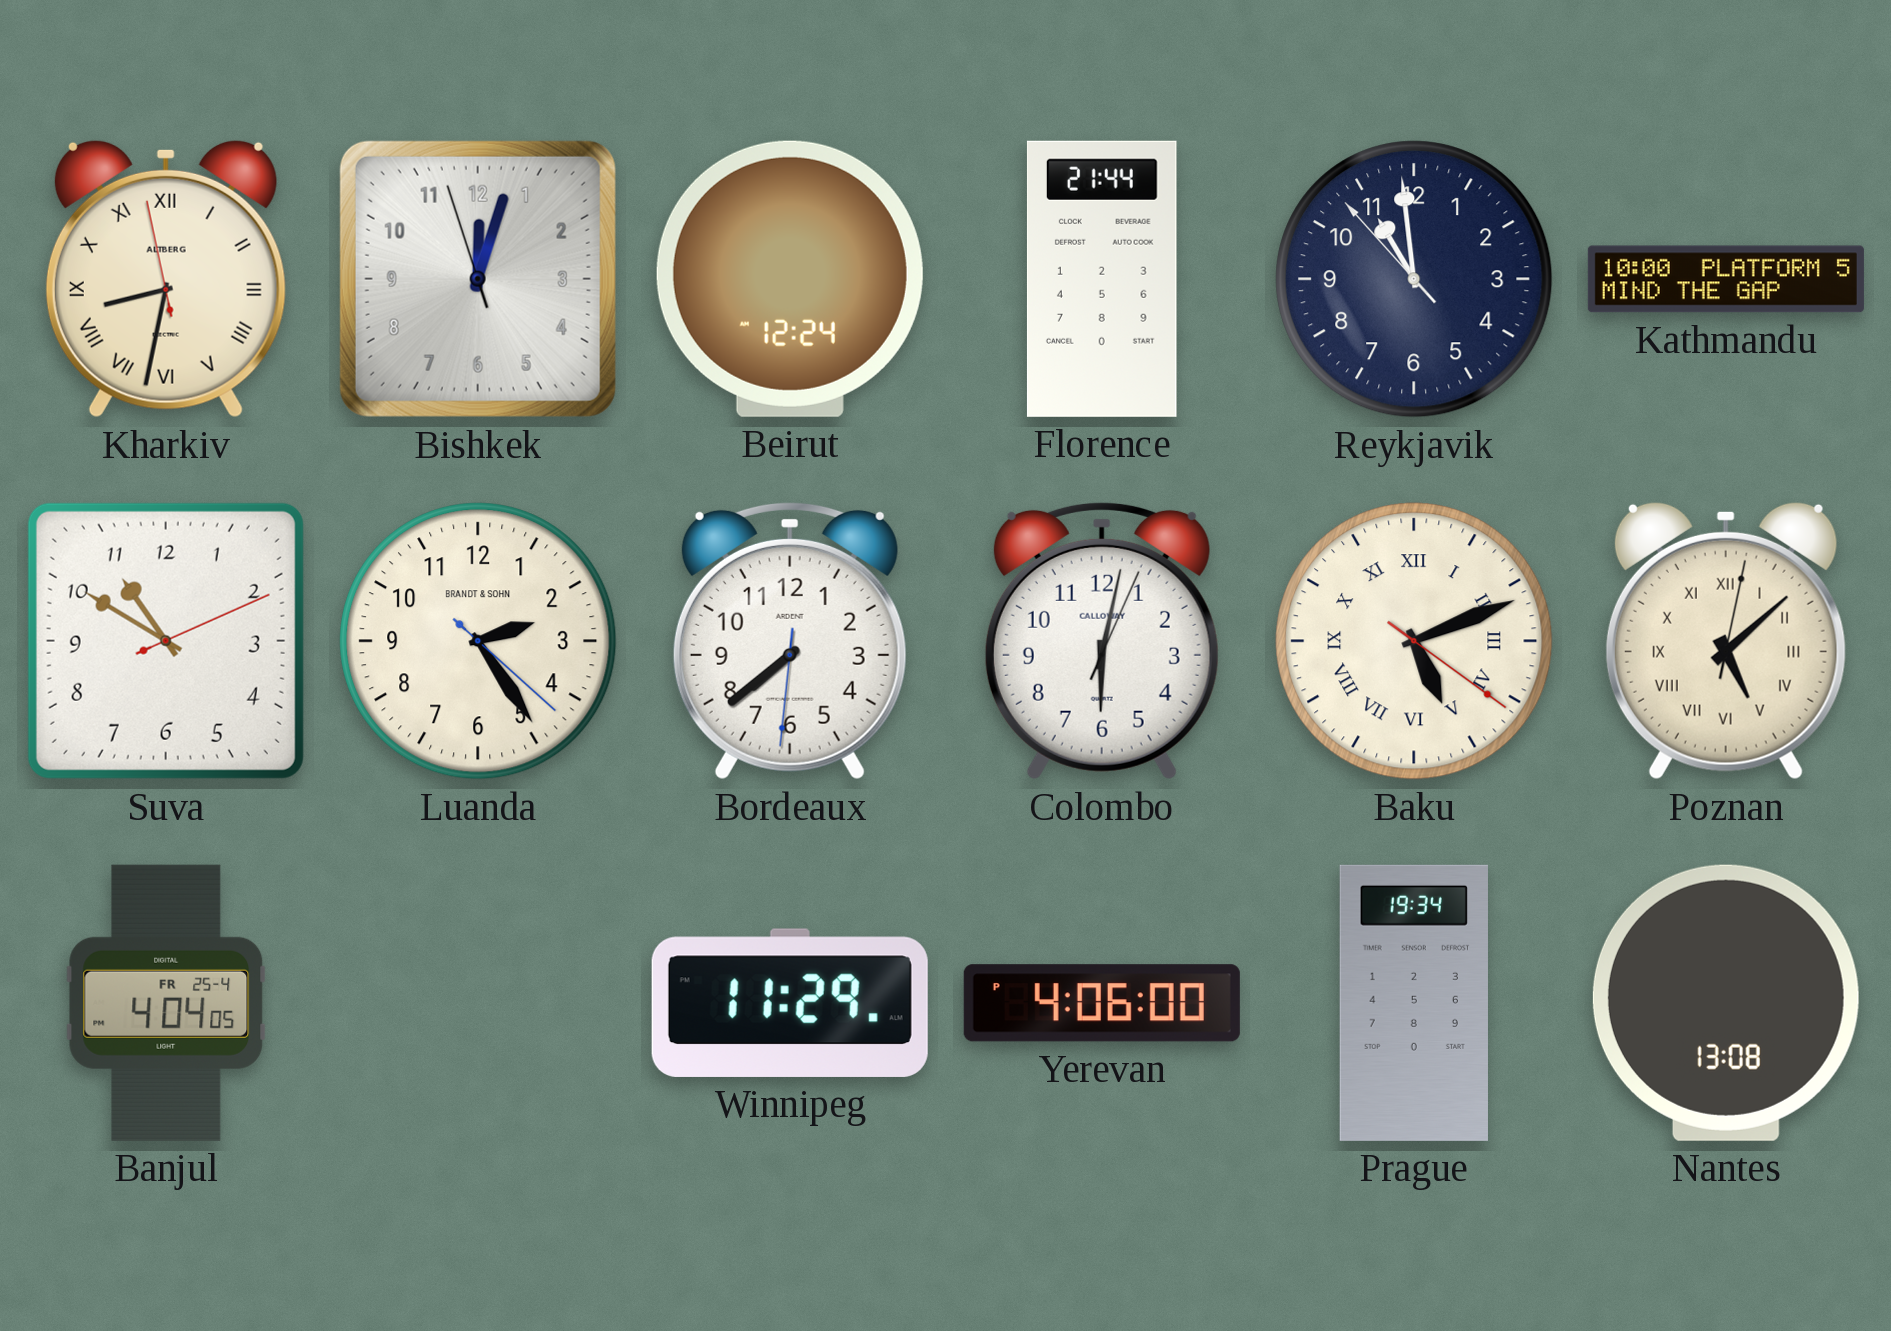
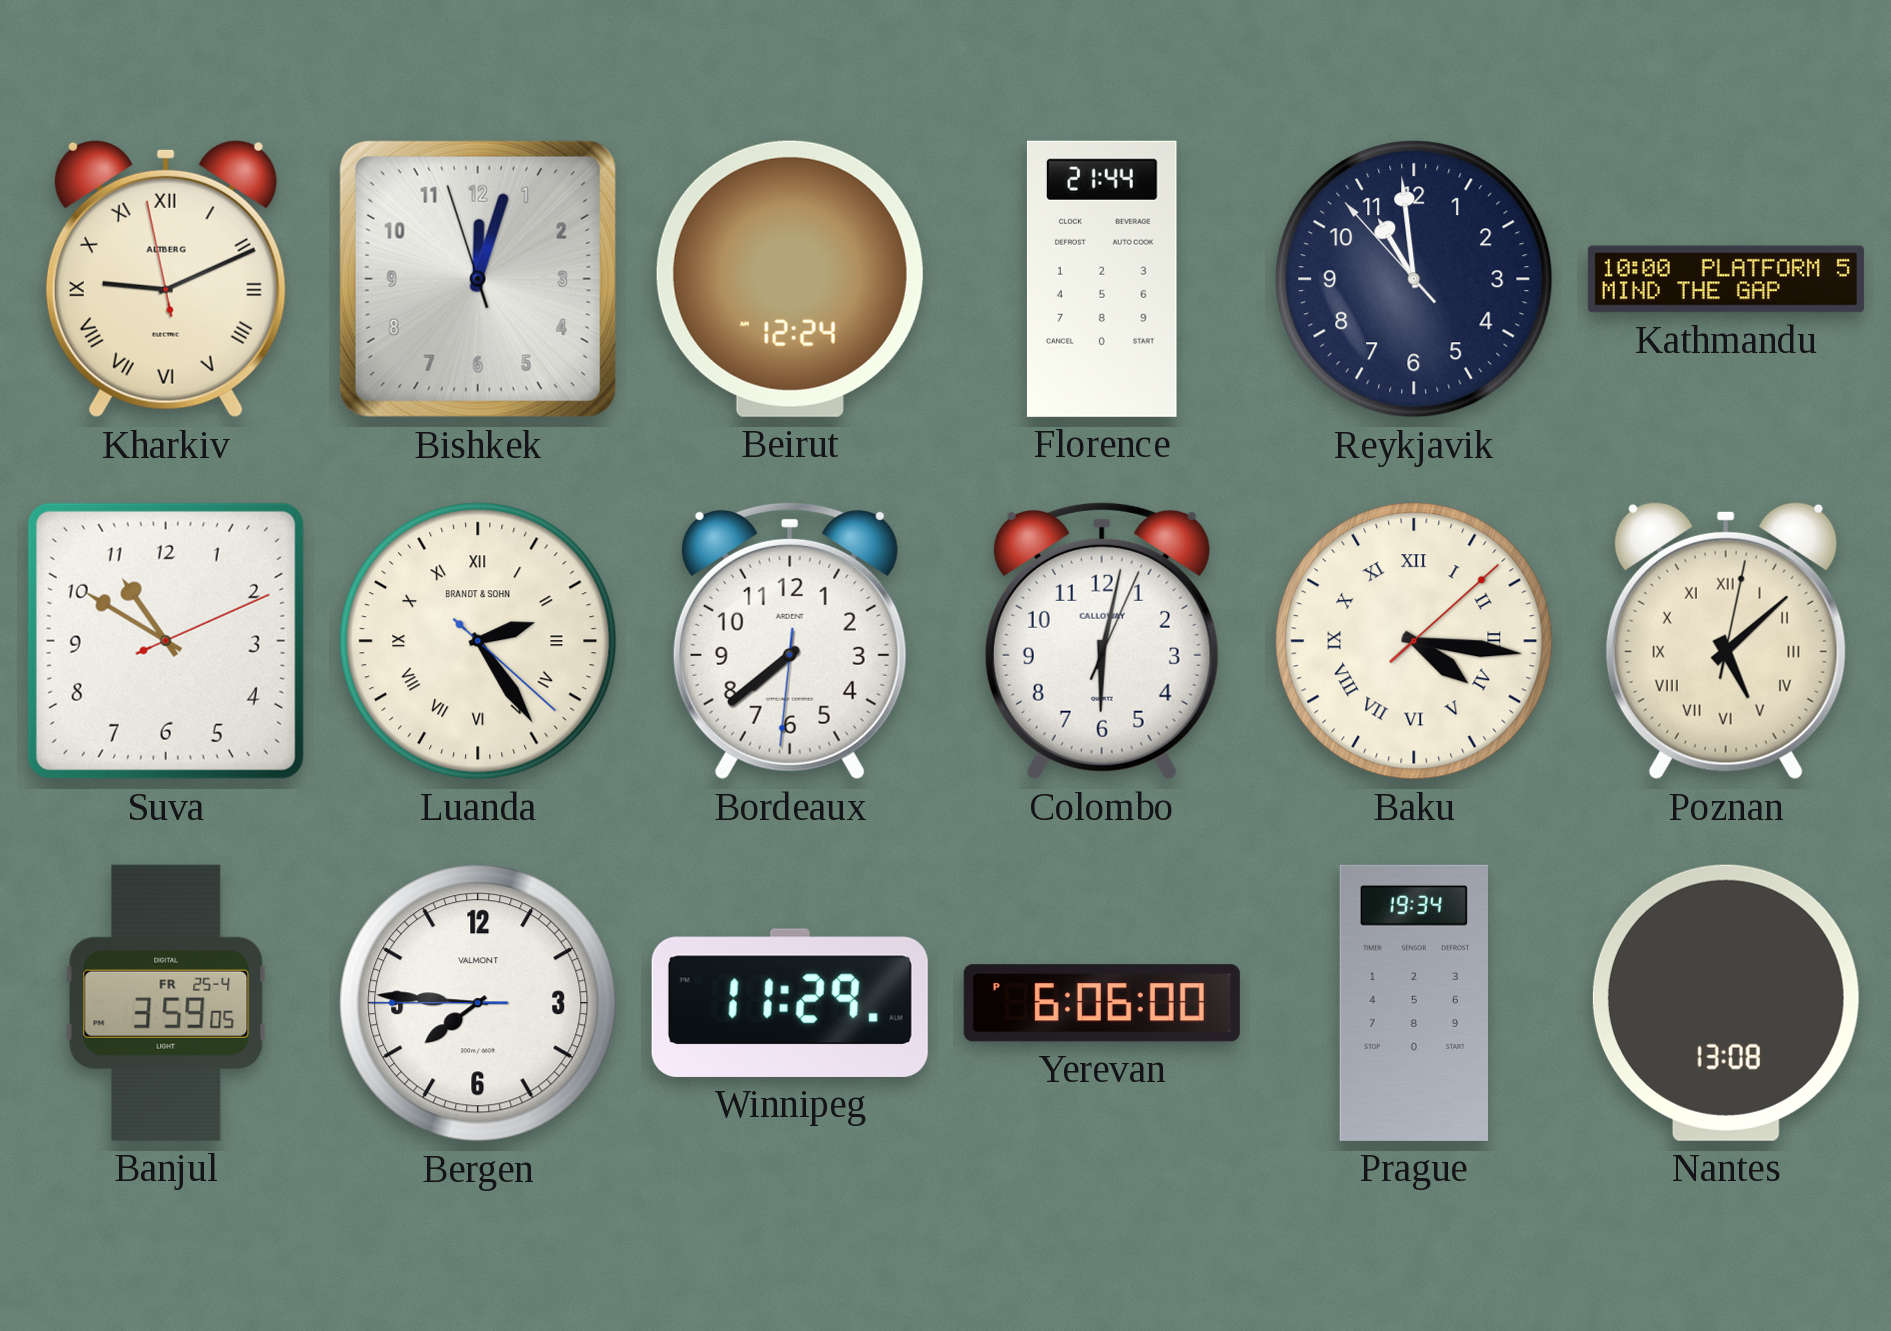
Kharkiv: 8:31 -> 9:10 (166, 279)
Luanda numerals: Arabic -> Roman (478, 641)
Baku: 5:11 -> 4:16 (1414, 641)
Banjul: 4:04 -> 3:59 (166, 1003)
Bergen: none -> 7:45 (478, 1003)
Yerevan: 4:06 -> 6:06 (1102, 1003)
